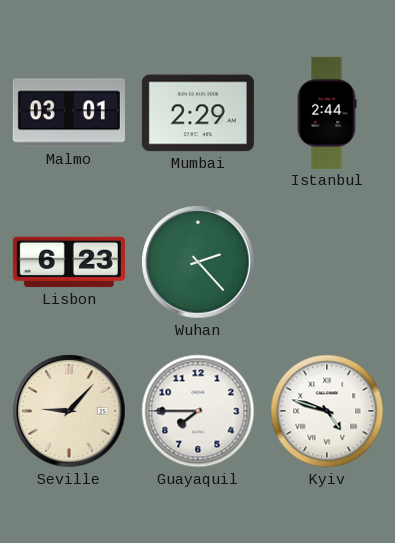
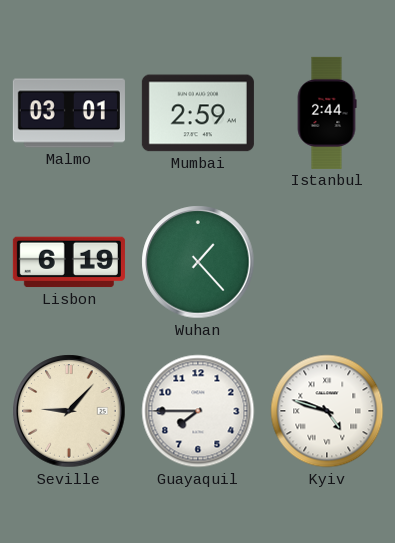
Mumbai: 2:29 -> 2:59 (198, 113)
Lisbon: 6:23 -> 6:19 (69, 262)
Wuhan: 2:23 -> 1:23 (198, 262)
